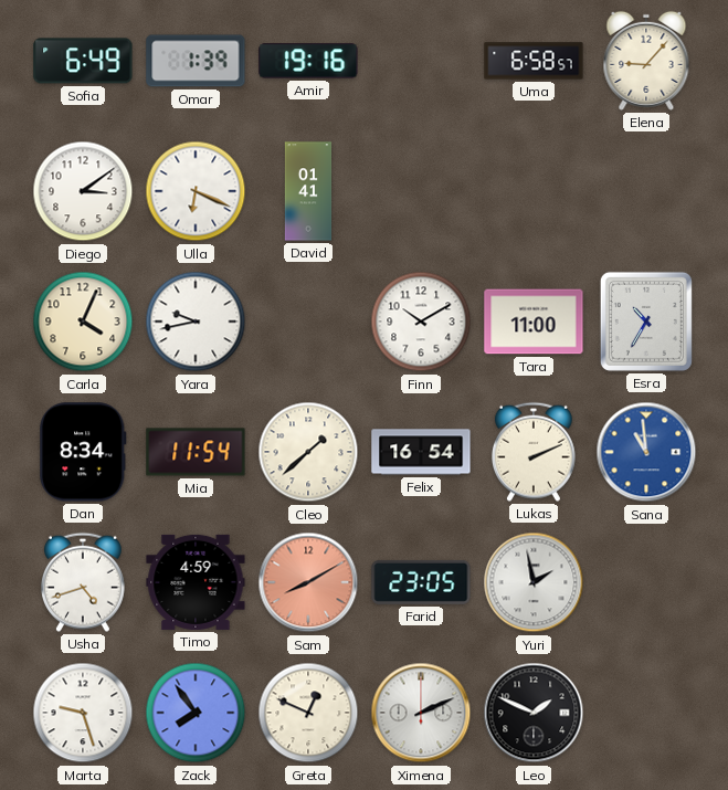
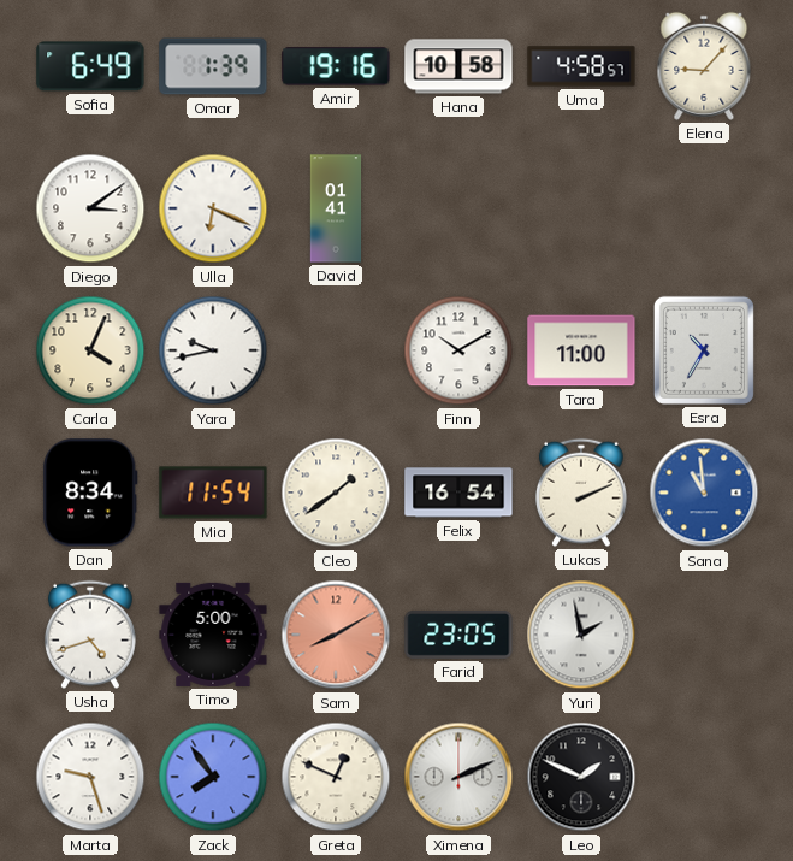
Hana: none -> 10:58 (458, 66)
Uma: 6:58 -> 4:58 (581, 66)
Cleo: 1:38 -> 1:39 (336, 493)
Timo: 4:59 -> 5:00 (213, 635)
